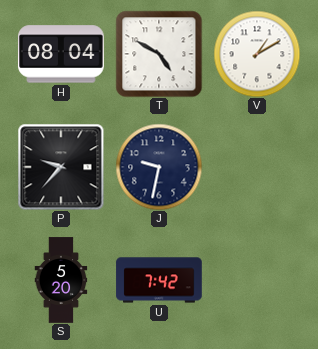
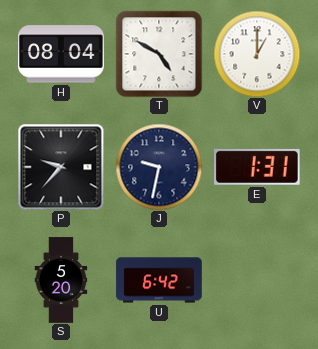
V: 1:10 -> 1:00 (257, 54)
E: none -> 1:31 (258, 167)
U: 7:42 -> 6:42 (159, 280)
